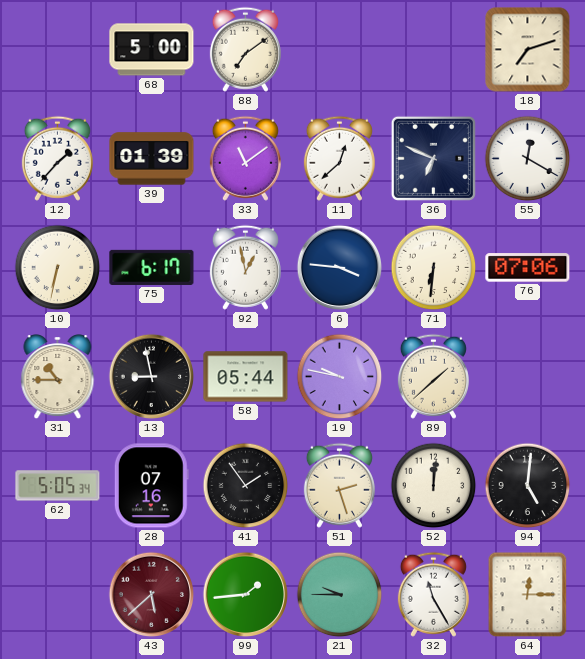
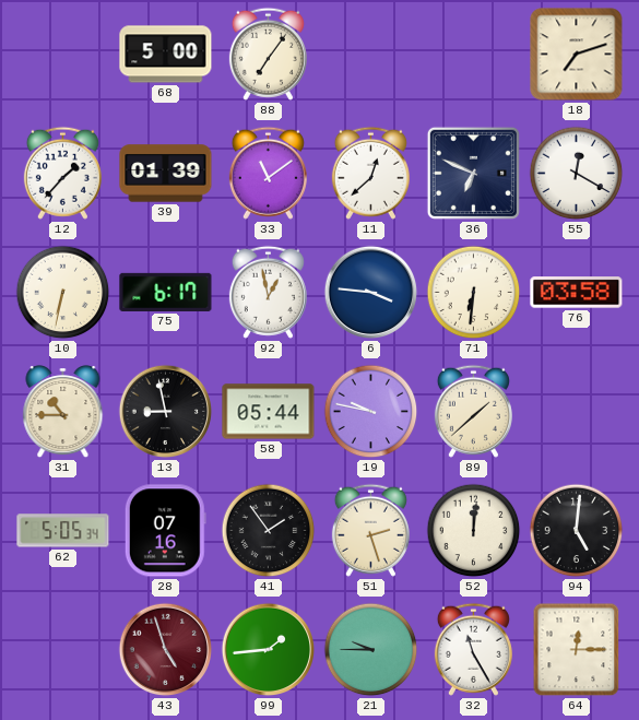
88: 7:09 -> 7:06 (268, 54)
76: 07:06 -> 03:58 (577, 293)
43: 5:38 -> 4:57 (166, 650)
